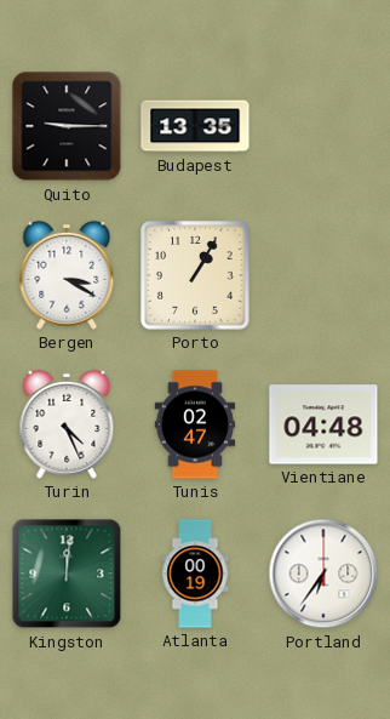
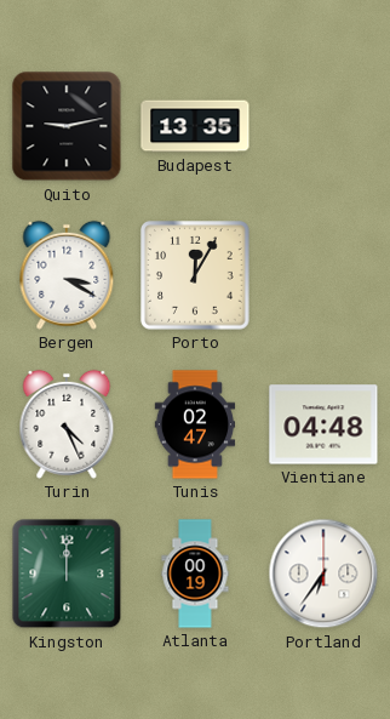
Quito: 9:15 -> 9:13 (67, 126)
Porto: 1:05 -> 12:05 (195, 275)
Kingston: 12:01 -> 12:00 (67, 574)
